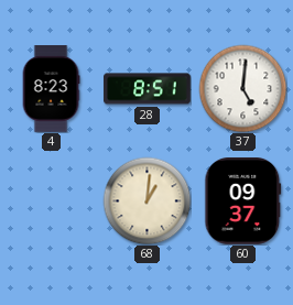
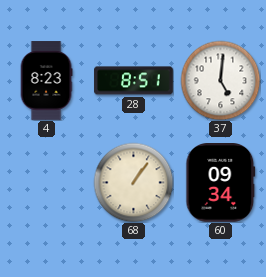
68: 1:01 -> 1:06 (133, 182)
60: 09:37 -> 09:34 (221, 183)
